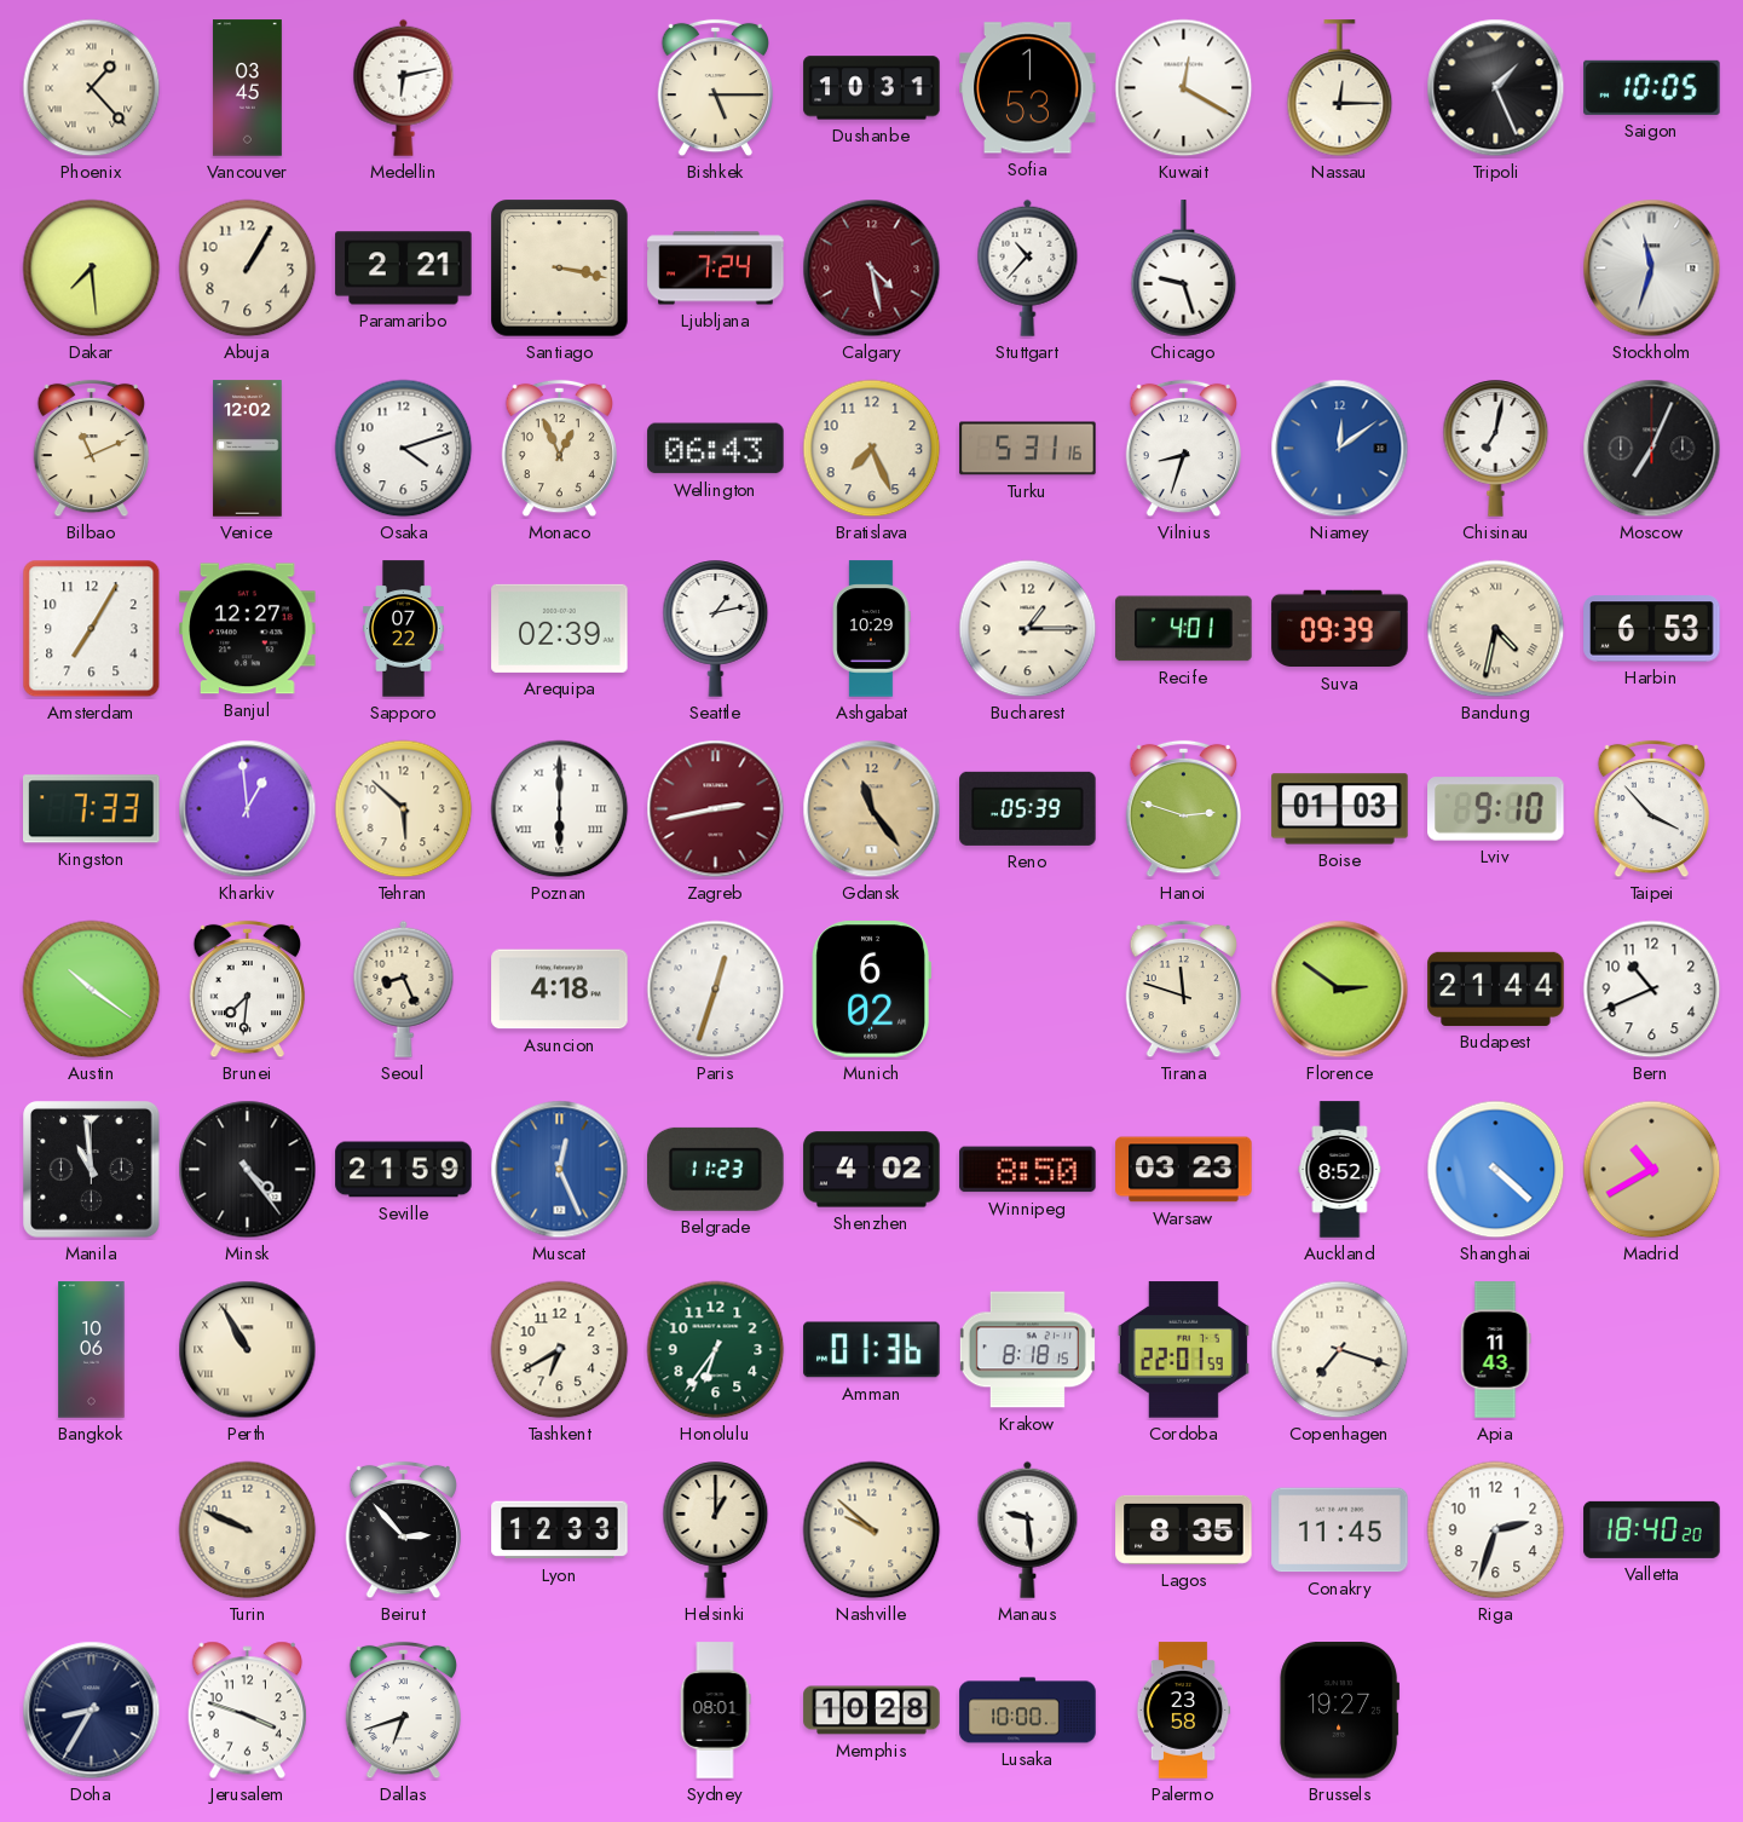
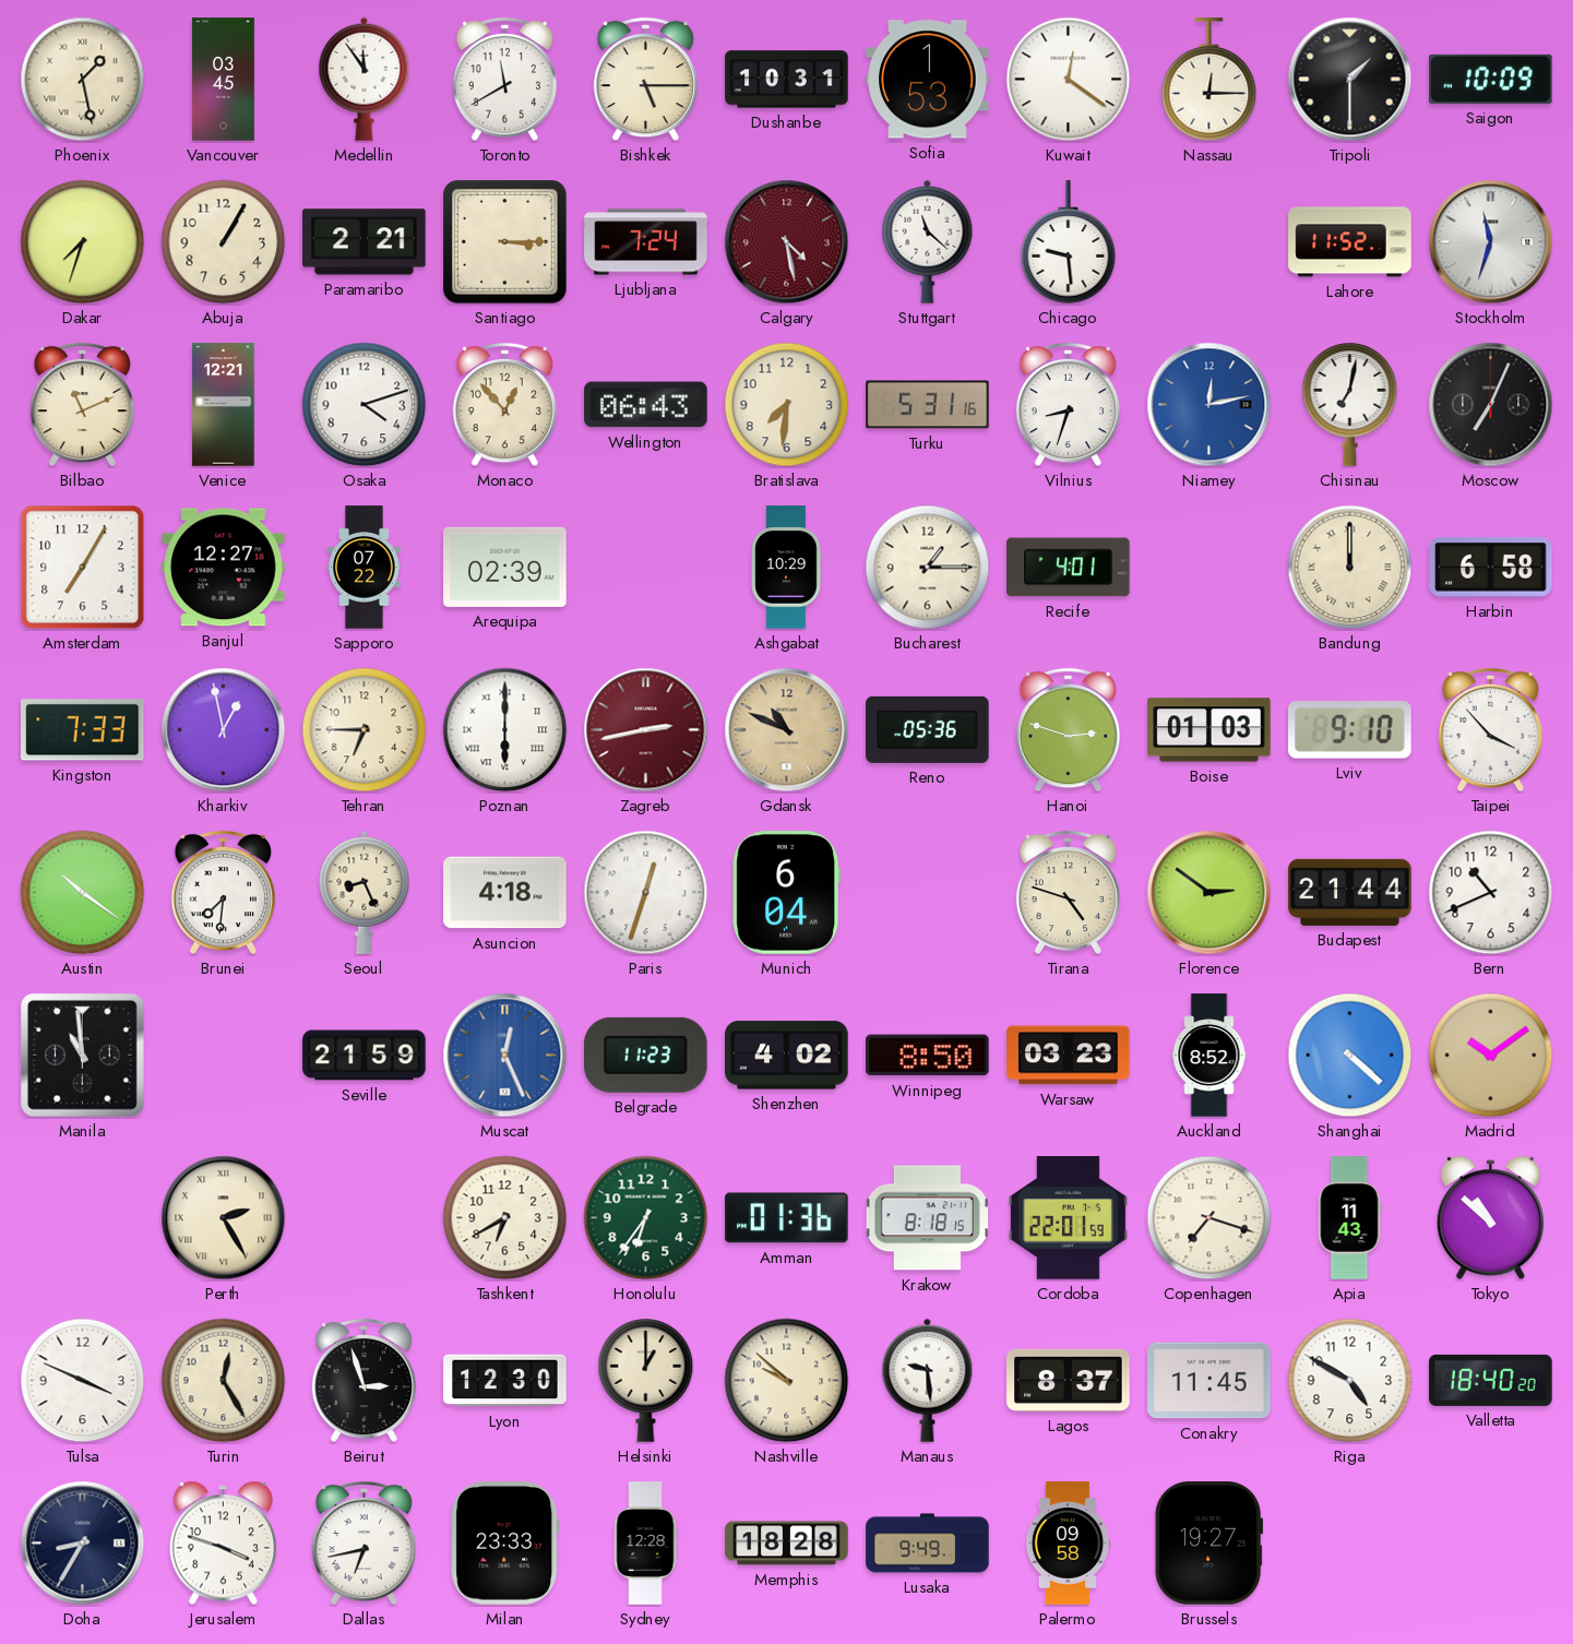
Phoenix: 1:23 -> 1:28 (83, 80)
Medellin: 6:13 -> 11:54 (365, 79)
Toronto: none -> 11:40 (504, 80)
Kuwait: 12:20 -> 12:21 (1069, 80)
Tripoli: 1:26 -> 1:30 (1350, 80)
Saigon: 10:05 -> 10:09 (1491, 79)
Dakar: 7:29 -> 7:33 (83, 242)
Santiago: 3:17 -> 3:15 (505, 242)
Stuttgart: 10:37 -> 11:22 (928, 241)
Chicago: 9:27 -> 9:29 (1069, 242)
Lahore: none -> 11:52 (1350, 242)
Venice: 12:02 -> 12:21 (224, 405)
Monaco: 12:56 -> 12:53 (504, 405)
Bratislava: 7:26 -> 7:31 (787, 405)
Niamey: 12:09 -> 12:13 (1209, 405)
Seattle: 1:13 -> none (716, 629)
Suva: 09:39 -> none (1340, 629)
Bandung: 4:32 -> 12:00 (1350, 568)
Harbin: 6:53 -> 6:58 (1491, 568)
Kharkiv: 12:59 -> 12:58 (224, 730)
Tehran: 5:52 -> 6:45 (365, 730)
Gdansk: 11:24 -> 10:49 (787, 730)
Reno: 05:39 -> 05:36 (928, 729)
Munich: 6:02 -> 6:04 (786, 893)
Tirana: 11:48 -> 4:48 (1068, 893)
Minsk: 4:24 -> none (248, 1170)
Madrid: 10:40 -> 10:09 (1491, 1056)
Bangkok: 10:06 -> none (92, 1350)
Perth: 10:55 -> 2:25 (224, 1218)
Tokyo: none -> 10:52 (1490, 1218)
Tulsa: none -> 3:49 (83, 1381)
Turin: 9:49 -> 12:25 (224, 1381)
Beirut: 2:53 -> 2:57 (364, 1381)
Lyon: 12:33 -> 12:30 (505, 1381)
Lagos: 8:35 -> 8:37 (1069, 1380)
Riga: 2:33 -> 4:50 (1350, 1381)
Dallas: 6:42 -> 6:43 (364, 1544)
Milan: none -> 23:33 (504, 1544)
Sydney: 08:01 -> 12:28 (645, 1544)
Memphis: 10:28 -> 18:28 (787, 1544)
Lusaka: 10:00 -> 9:49 (928, 1544)
Palermo: 23:58 -> 09:58 (1068, 1544)
